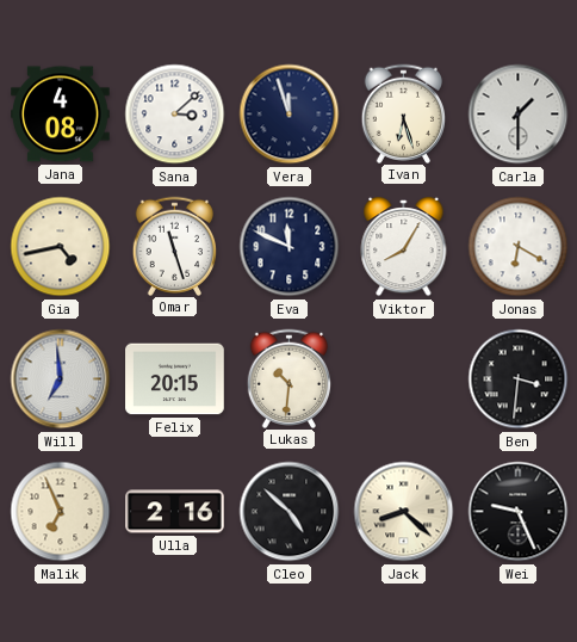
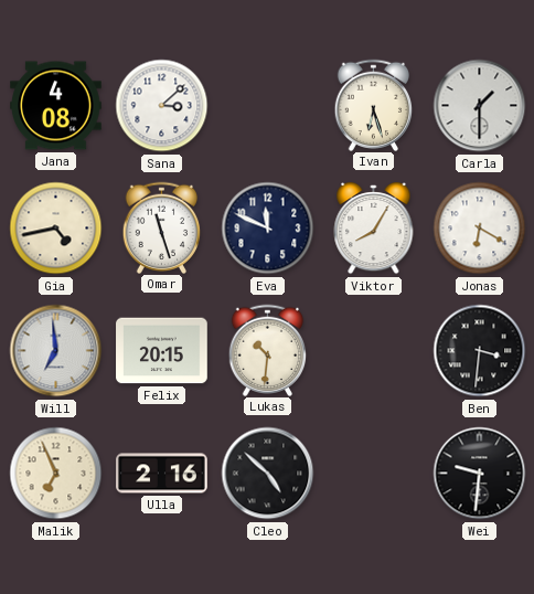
Vera: 11:57 -> none (290, 115)
Jack: 8:22 -> none (404, 512)
Wei: 9:26 -> 9:31 (480, 474)
